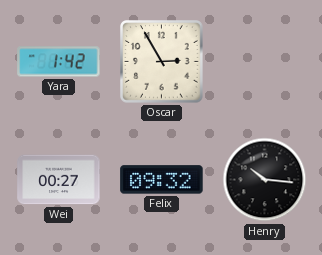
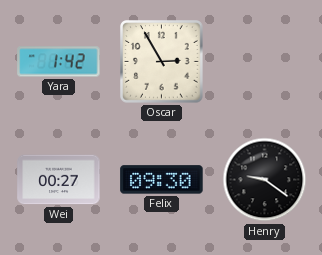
Felix: 09:32 -> 09:30 (162, 180)
Henry: 10:16 -> 9:21 (265, 180)
